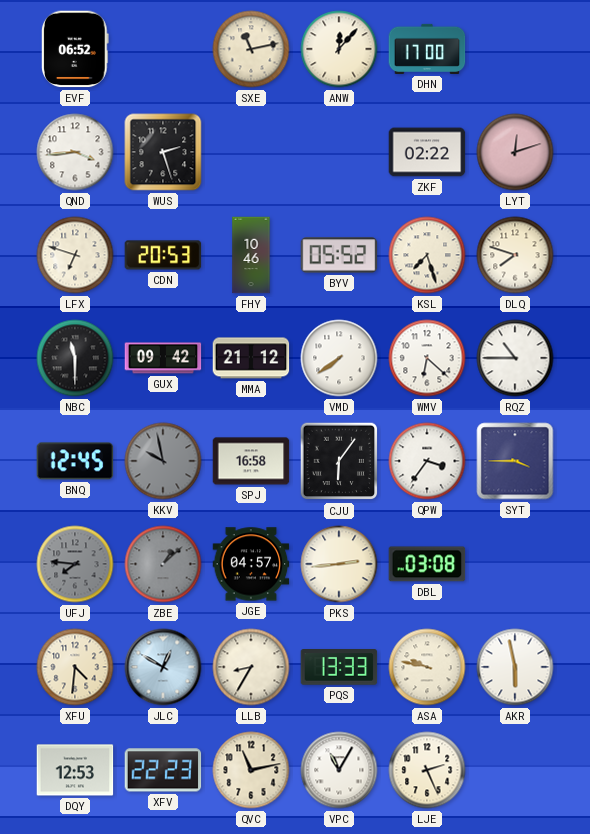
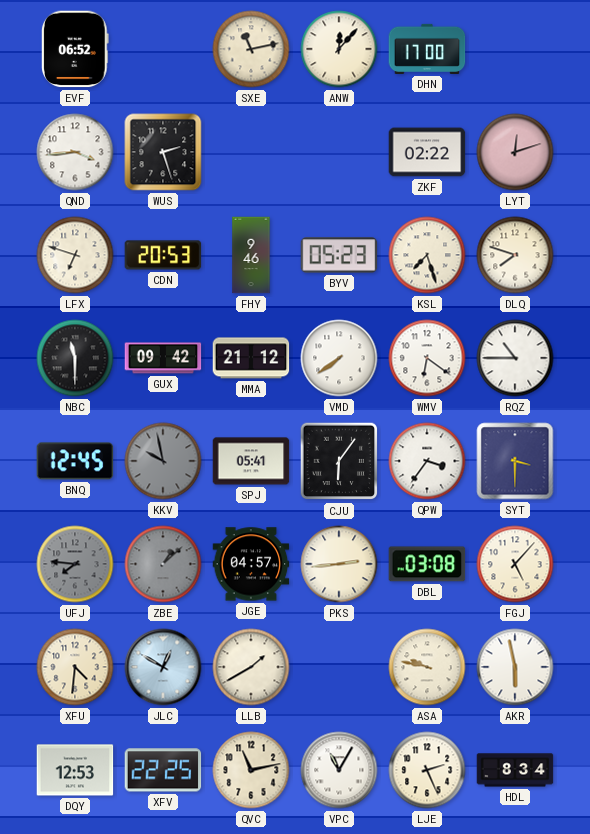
FHY: 10:46 -> 9:46 (251, 255)
BYV: 05:52 -> 05:23 (339, 255)
WMV: 6:22 -> 6:21 (427, 358)
SPJ: 16:58 -> 05:41 (251, 461)
SYT: 3:45 -> 3:30 (515, 461)
FGJ: none -> 5:07 (515, 564)
LLB: 8:35 -> 1:40 (251, 667)
PQS: 13:33 -> none (339, 667)
XFV: 22:23 -> 22:25 (163, 770)
HDL: none -> 8:34 (515, 770)
